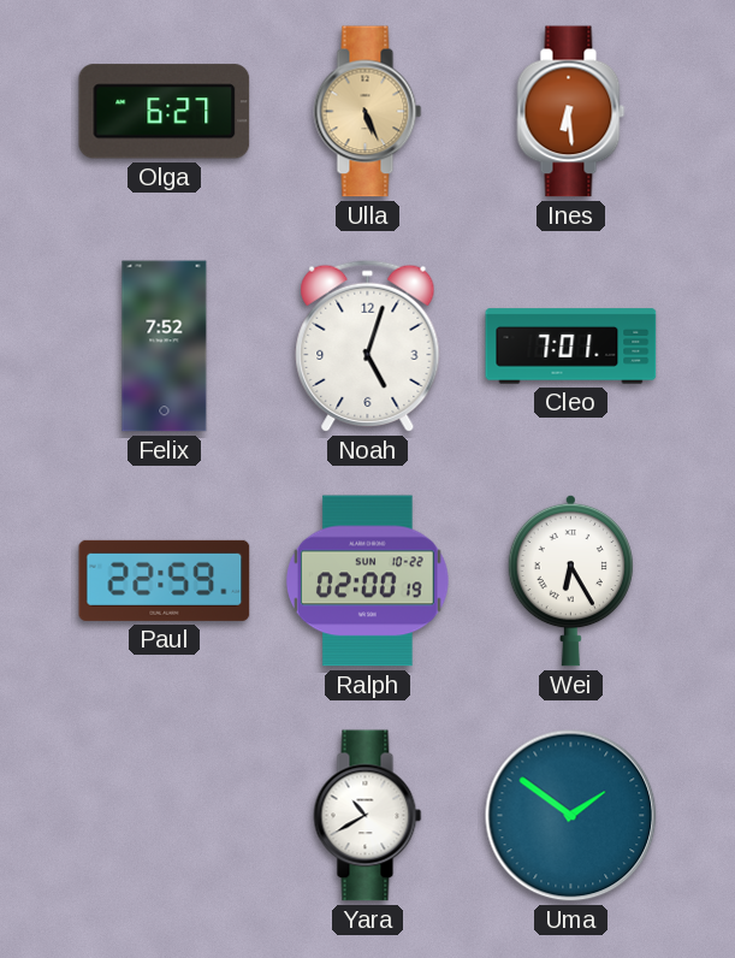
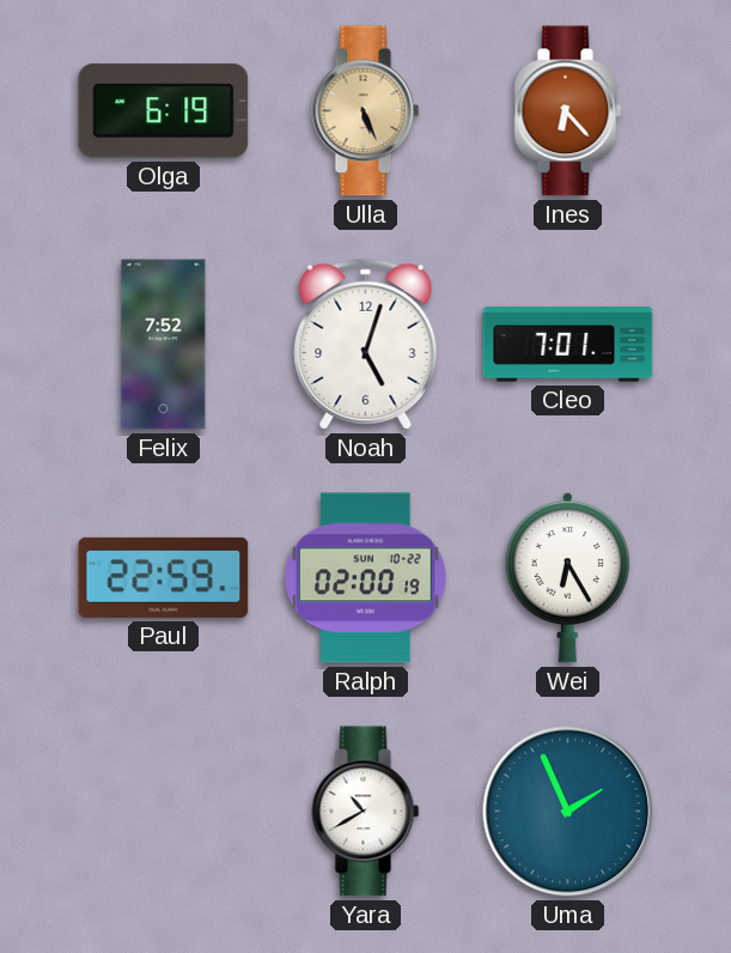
Olga: 6:27 -> 6:19 (164, 111)
Ines: 6:29 -> 6:23 (568, 111)
Uma: 1:51 -> 1:56 (568, 812)
